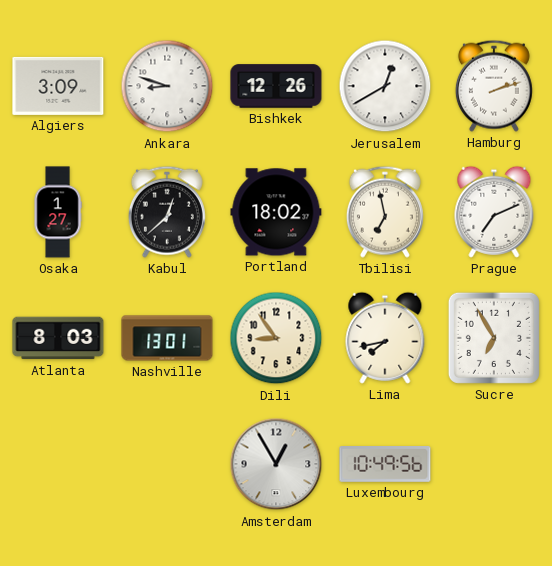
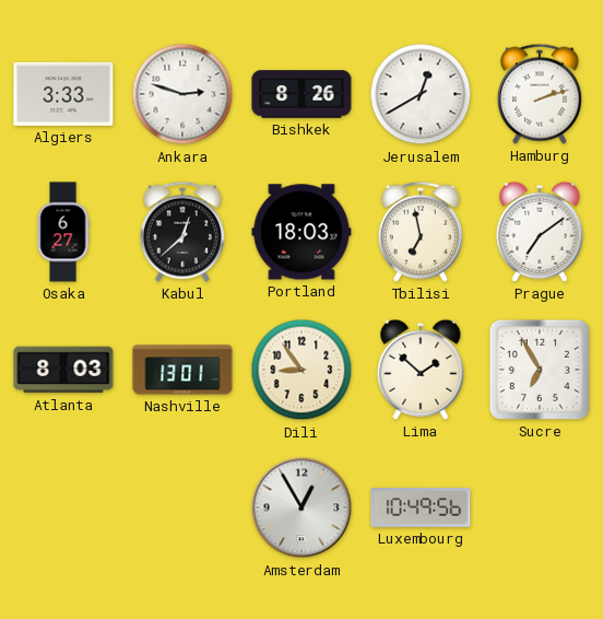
Algiers: 3:09 -> 3:33 (63, 94)
Ankara: 8:48 -> 2:48 (182, 94)
Bishkek: 12:26 -> 8:26 (301, 94)
Osaka: 1:27 -> 6:27 (63, 232)
Portland: 18:02 -> 18:03 (301, 232)
Prague: 7:11 -> 7:09 (540, 232)
Lima: 7:43 -> 1:52 (421, 370)
